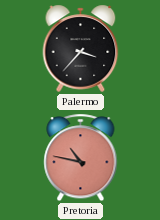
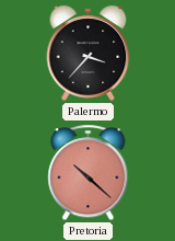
Pretoria: 10:47 -> 10:22 (89, 173)
